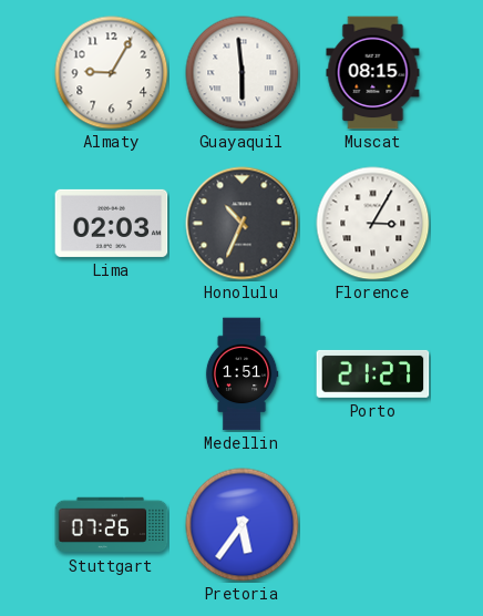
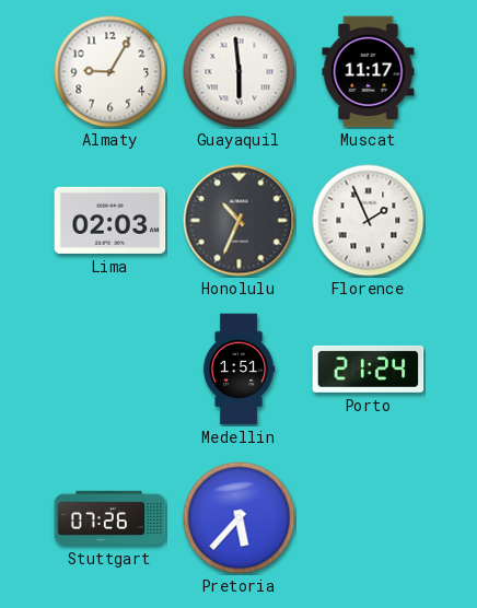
Muscat: 08:15 -> 11:17 (369, 72)
Florence: 3:05 -> 1:56 (369, 221)
Porto: 21:27 -> 21:24 (369, 369)
Pretoria: 5:36 -> 5:37 (240, 518)
